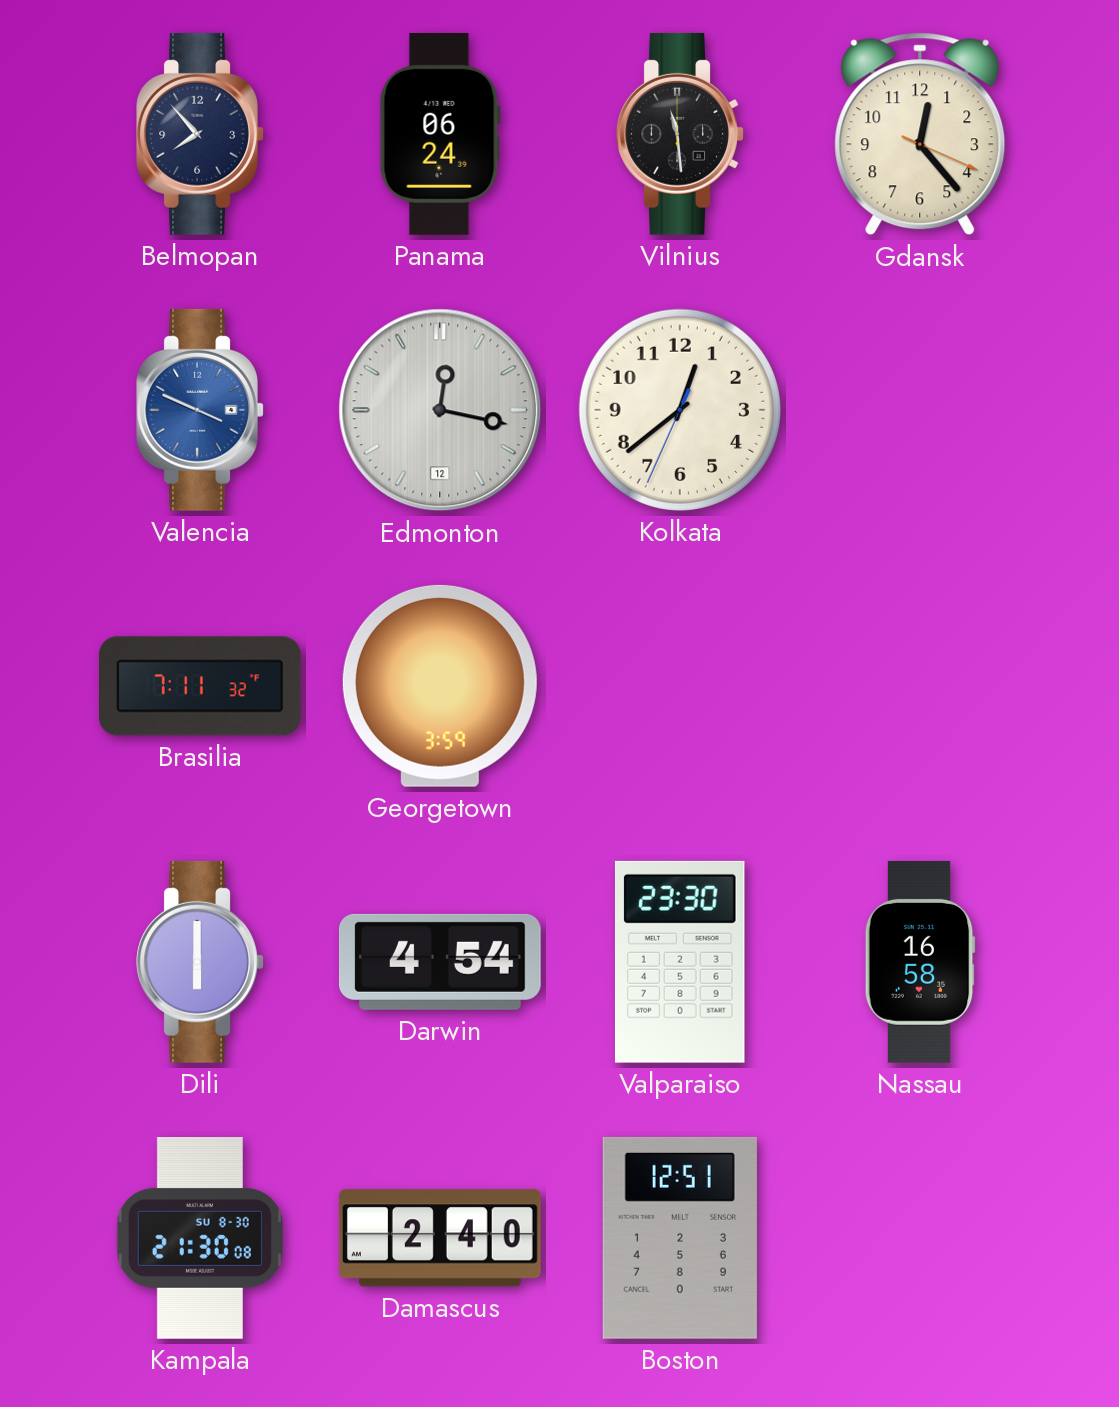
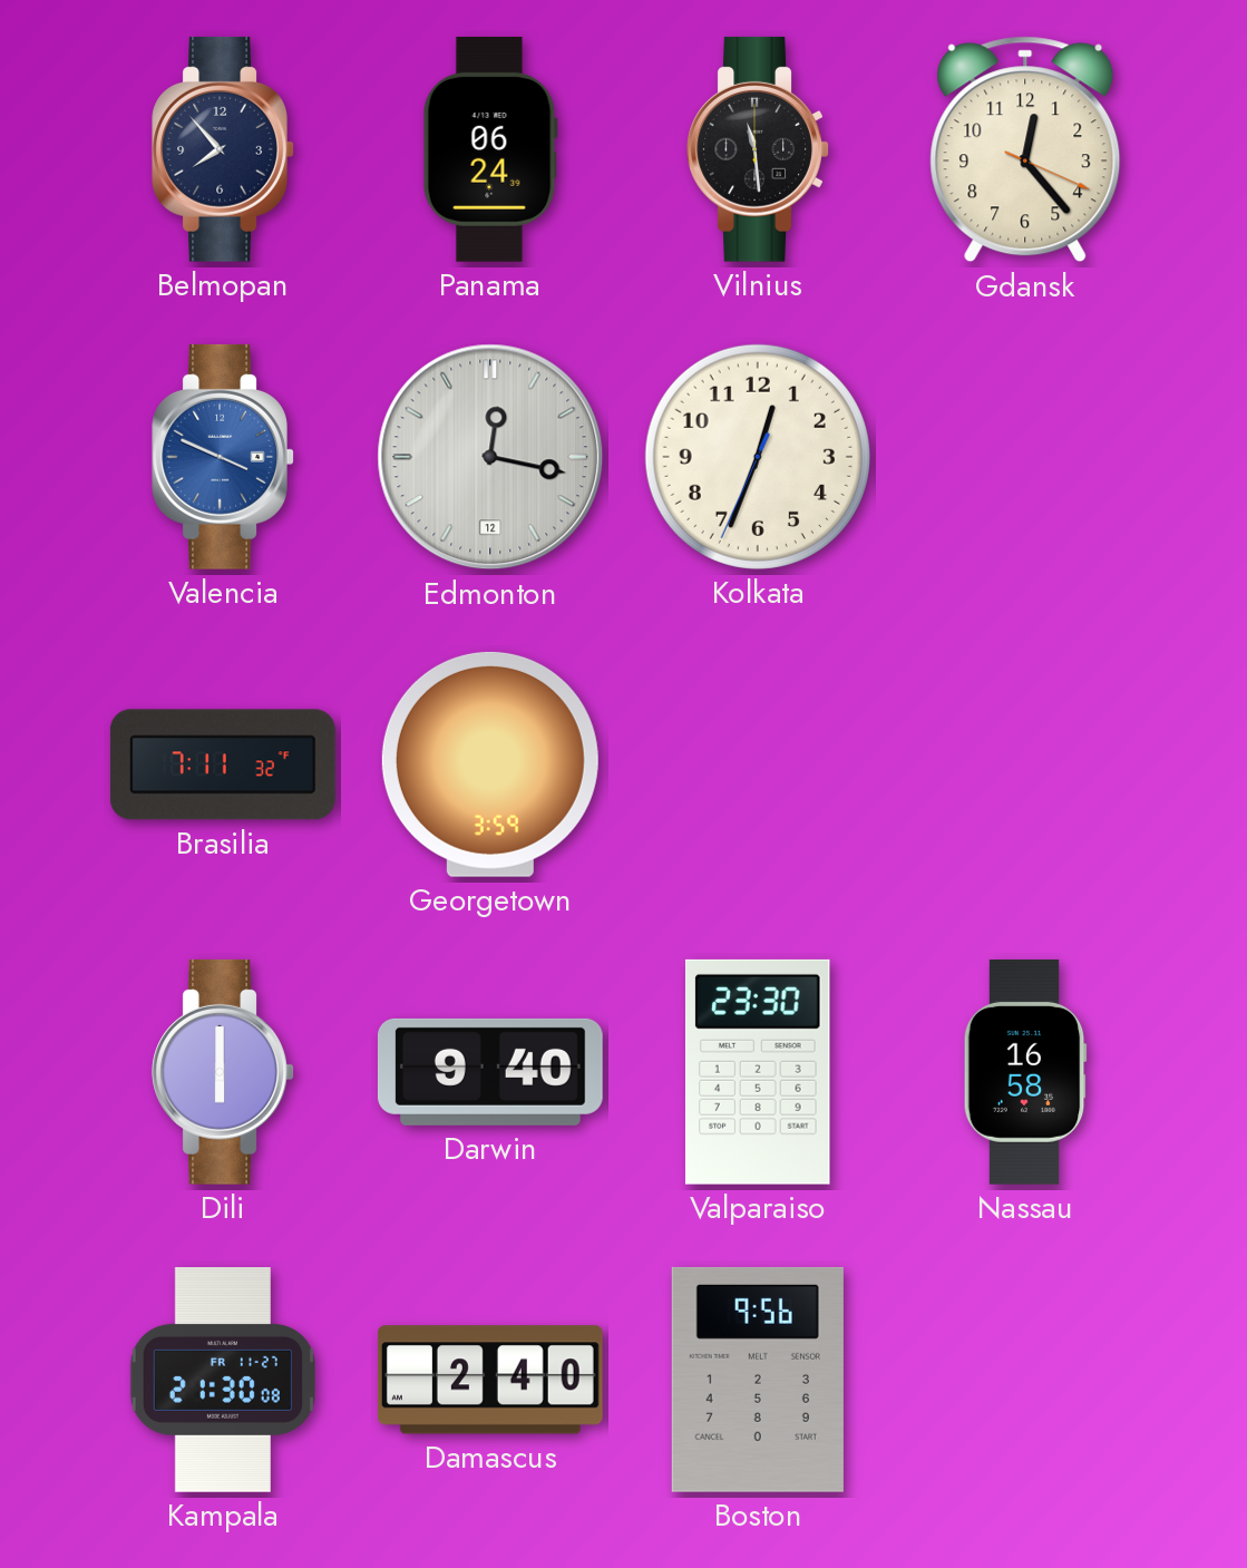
Kolkata: 12:38 -> 12:33 (758, 457)
Darwin: 4:54 -> 9:40 (490, 1072)
Kampala date: SU 8-30 -> FR 11-27 (223, 1381)
Boston: 12:51 -> 9:56 (758, 1380)
